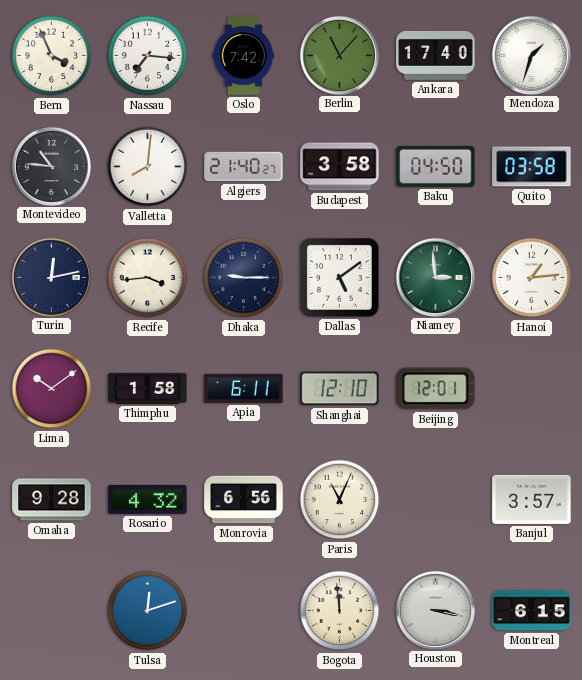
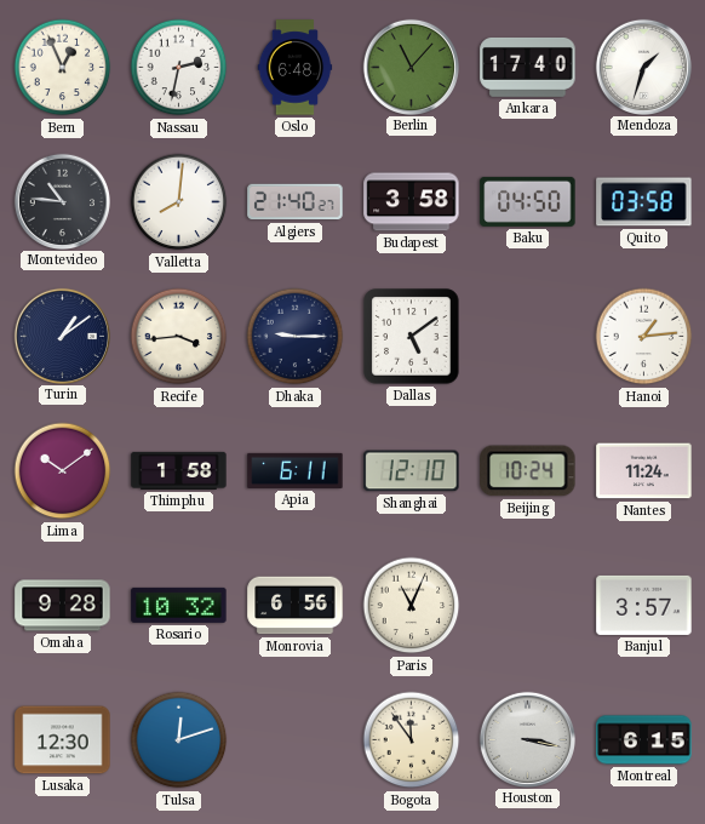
Bern: 3:56 -> 12:56 (63, 68)
Nassau: 7:16 -> 2:32 (179, 68)
Oslo: 7:42 -> 6:48 (296, 68)
Turin: 12:13 -> 1:09 (62, 336)
Niamey: 2:59 -> none (435, 277)
Beijing: 12:01 -> 10:24 (528, 471)
Nantes: none -> 11:24 (644, 471)
Rosario: 4:32 -> 10:32 (179, 605)
Lusaka: none -> 12:30 (63, 740)
Bogota: 11:59 -> 11:54 (412, 740)
